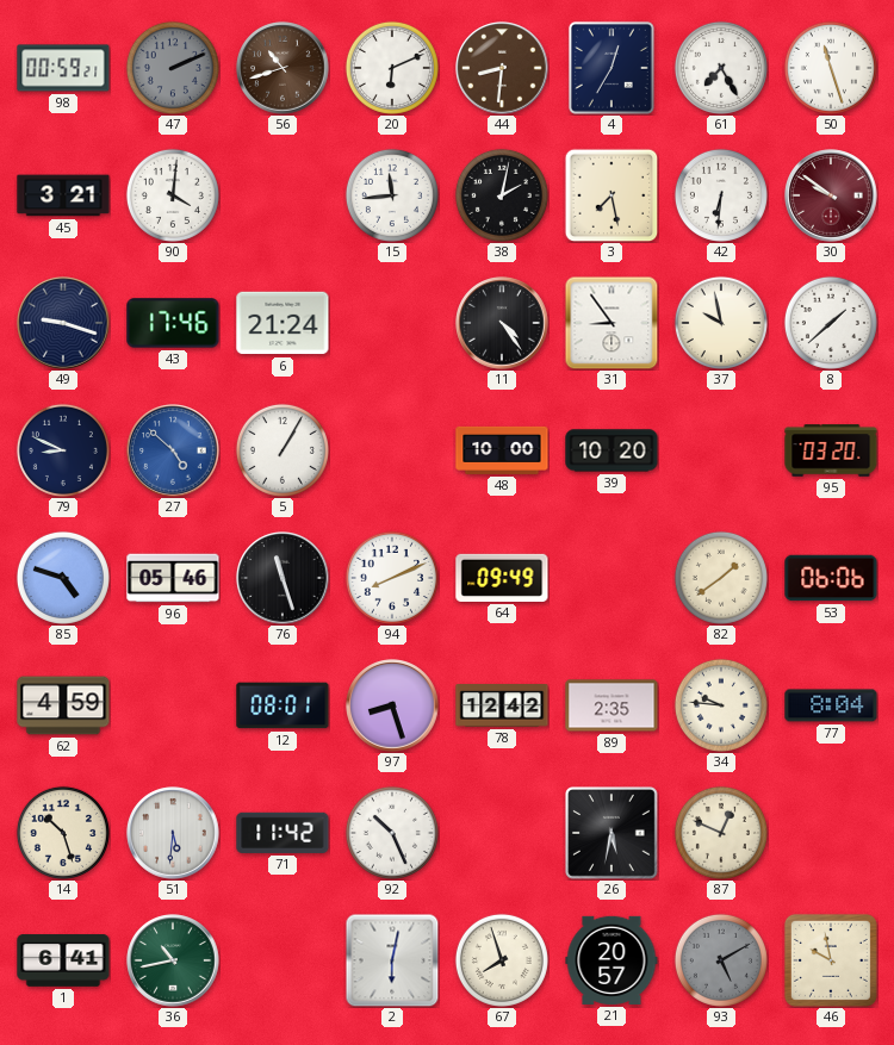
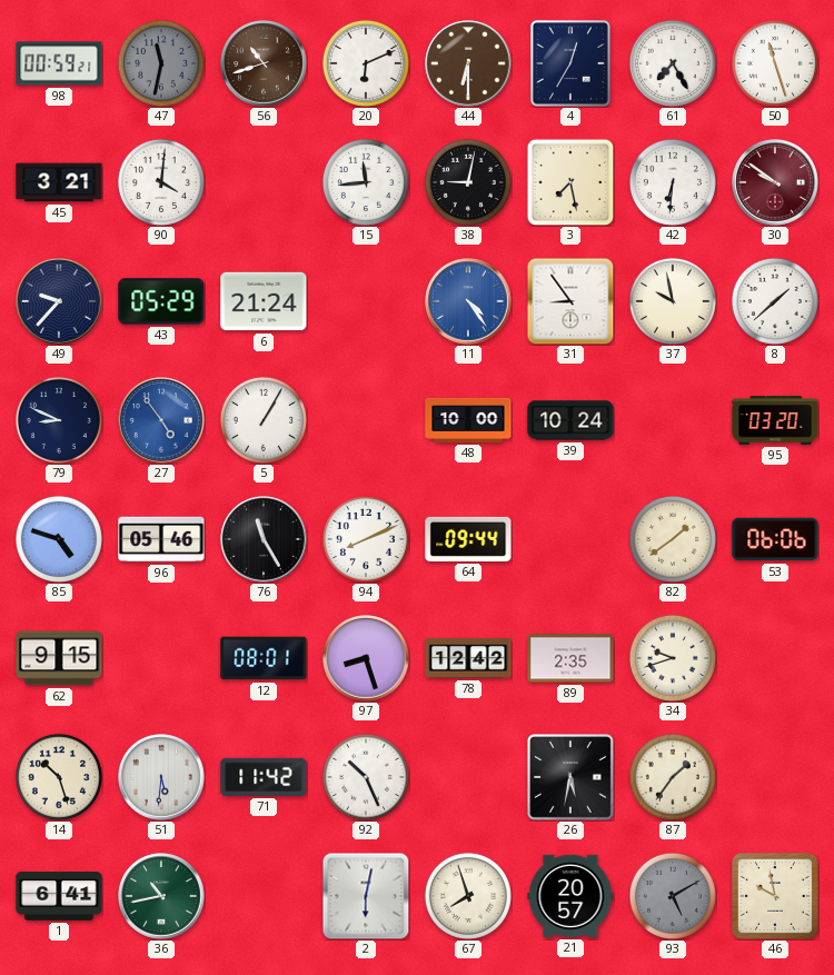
47: 2:11 -> 11:32 (161, 63)
44: 8:31 -> 6:30 (468, 63)
38: 2:02 -> 9:02 (468, 182)
49: 9:18 -> 9:37 (59, 301)
43: 17:46 -> 05:29 (161, 301)
11 dial: black -> blue (468, 301)
27: 4:52 -> 4:54 (161, 420)
39: 10:20 -> 10:24 (570, 420)
76: 11:27 -> 11:25 (264, 539)
64: 09:49 -> 09:44 (468, 539)
62: 4:59 -> 9:15 (59, 658)
34: 9:46 -> 9:42 (673, 658)
77: 8:04 -> none (831, 705)
87: 12:49 -> 1:36 (673, 777)
